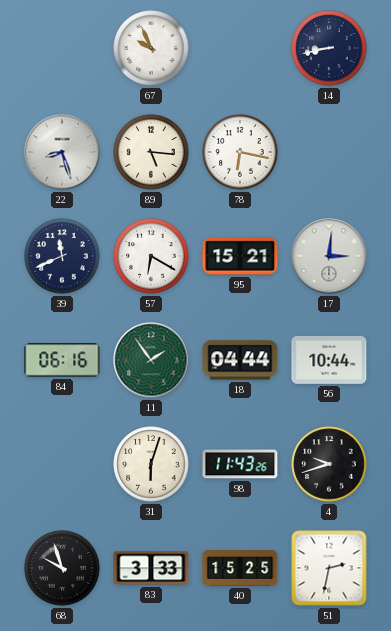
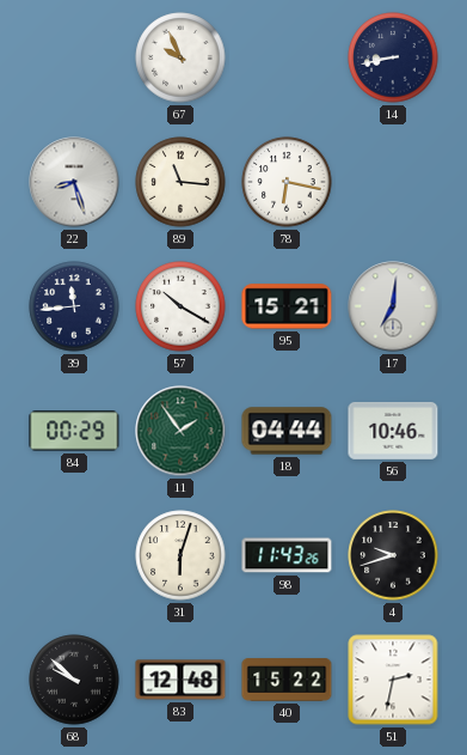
89: 5:16 -> 11:16 (180, 182)
39: 11:41 -> 11:44 (74, 306)
57: 6:20 -> 10:20 (180, 306)
17: 3:01 -> 7:01 (393, 306)
84: 06:16 -> 00:29 (74, 431)
56: 10:44 -> 10:46 (393, 431)
68: 9:57 -> 9:52 (74, 680)
83: 3:33 -> 12:48 (180, 680)
40: 15:25 -> 15:22 (287, 680)
